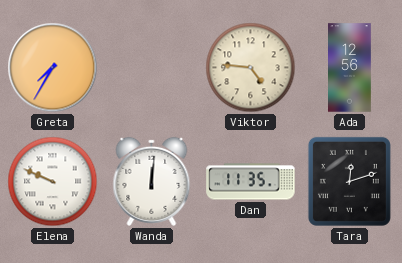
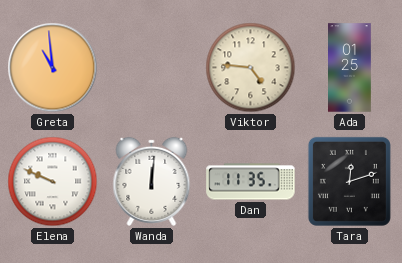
Greta: 7:35 -> 10:59 (53, 68)
Ada: 12:56 -> 01:25 (350, 68)
